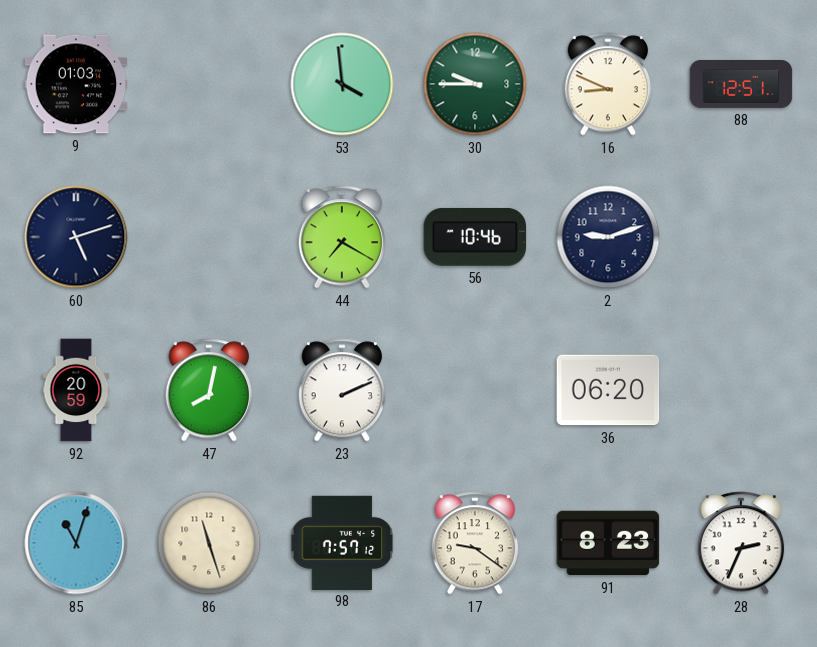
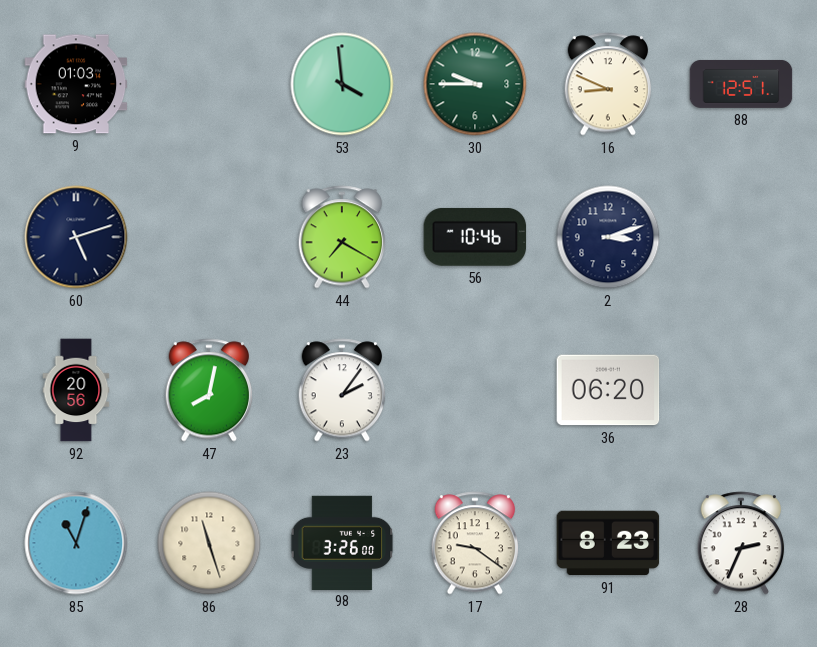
2: 9:12 -> 3:12 (608, 237)
92: 20:59 -> 20:56 (76, 390)
23: 2:11 -> 2:06 (342, 390)
98: 7:57 -> 3:26 (342, 542)
